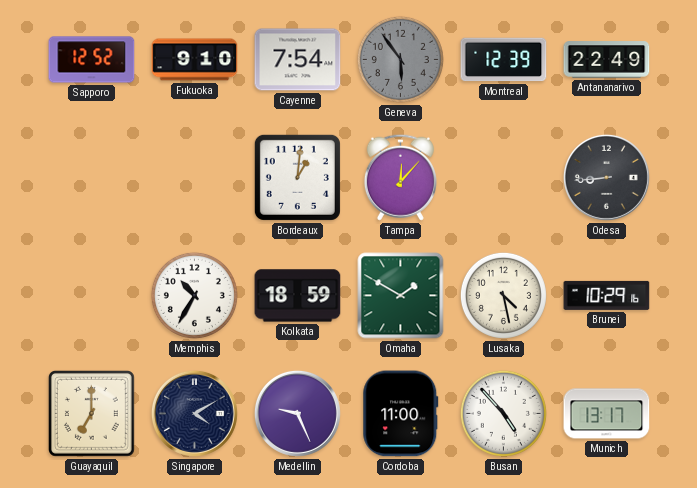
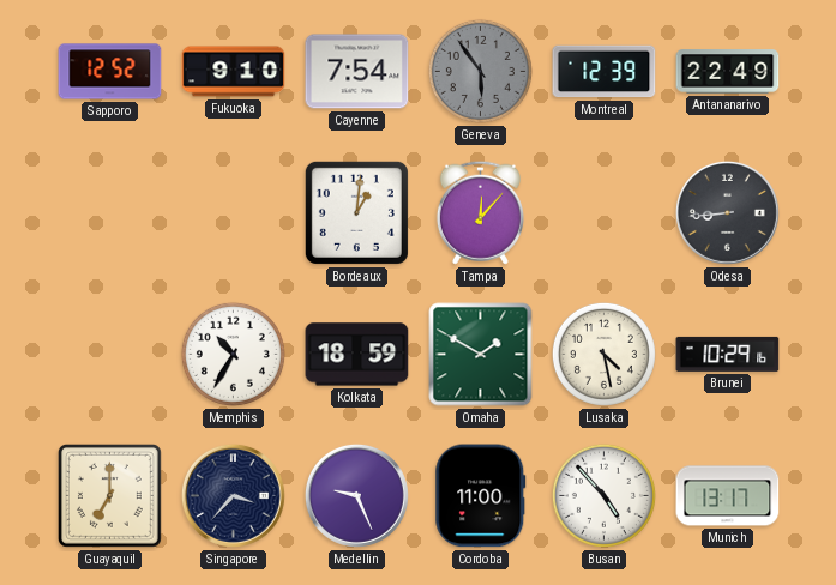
Singapore: 4:10 -> 3:37 (233, 495)
